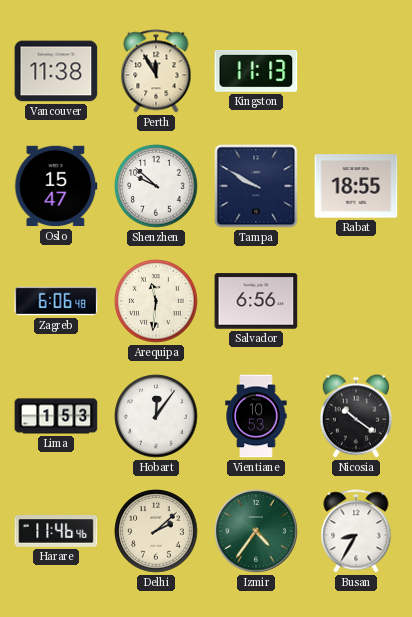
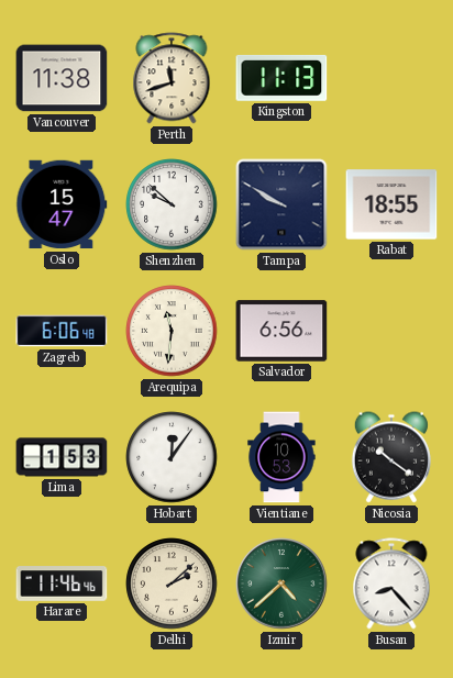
Perth: 11:55 -> 11:42 (172, 78)
Izmir: 4:36 -> 4:38 (281, 583)
Busan: 8:35 -> 8:23 (391, 583)
